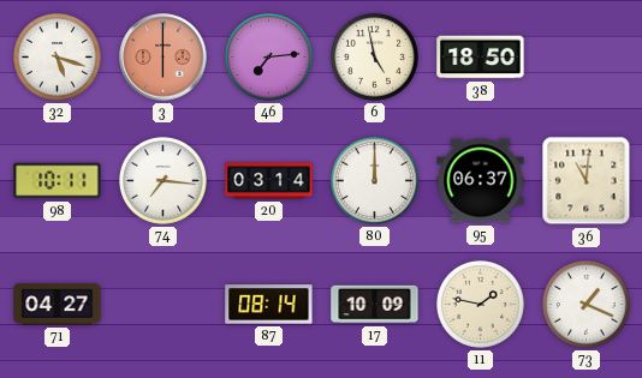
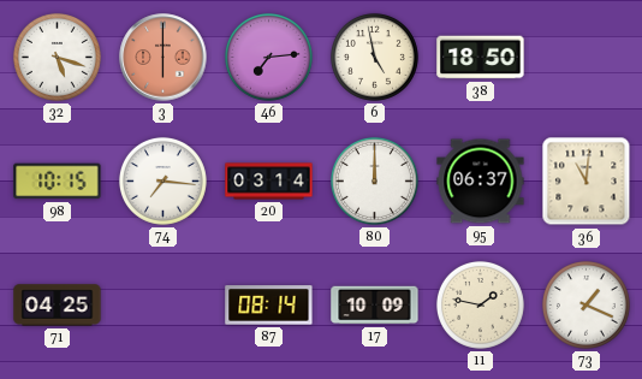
98: 10:11 -> 10:15 (58, 182)
71: 04:27 -> 04:25 (58, 306)
